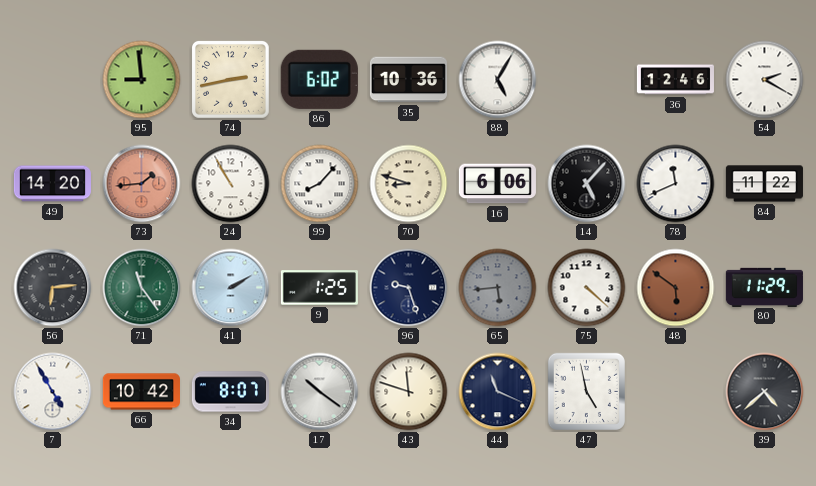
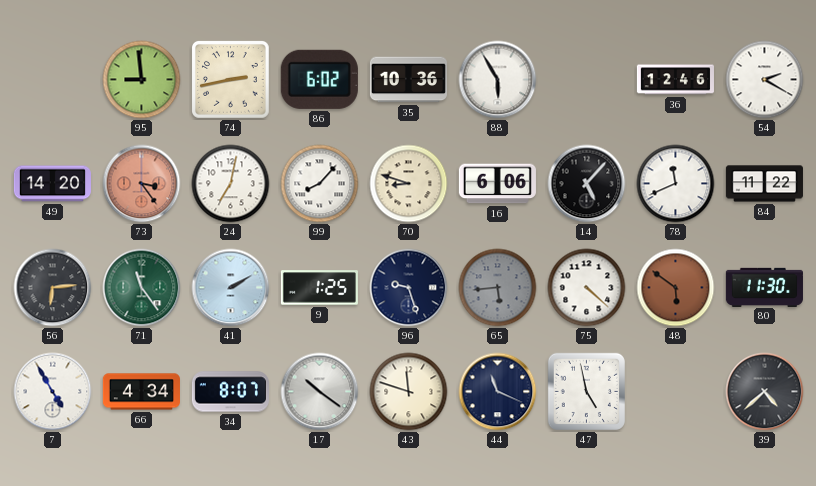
88: 5:05 -> 5:55 (498, 80)
73: 1:44 -> 3:24 (142, 184)
24: 10:55 -> 7:02 (231, 184)
80: 11:29 -> 11:30 (764, 287)
66: 10:42 -> 4:34 (141, 392)
